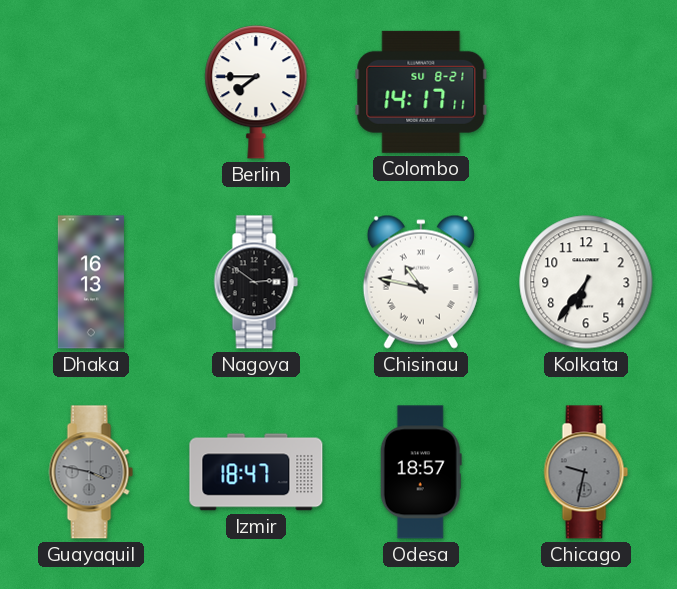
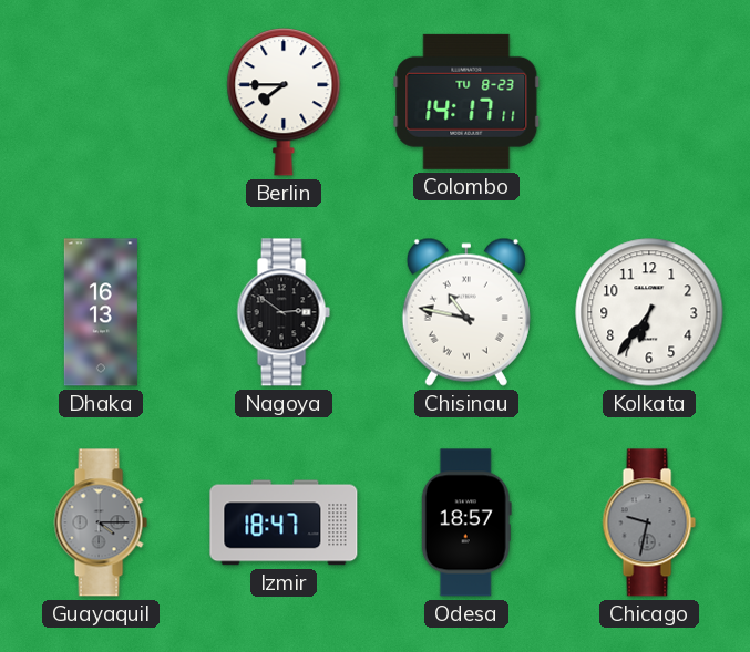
Colombo date: SU 8-21 -> TU 8-23 (466, 102)
Guayaquil: 3:47 -> 4:15 (101, 522)
